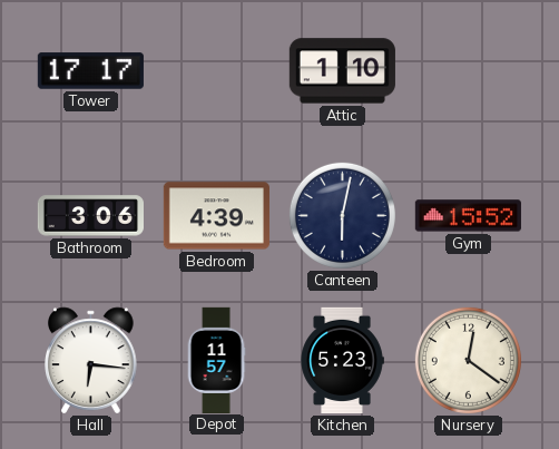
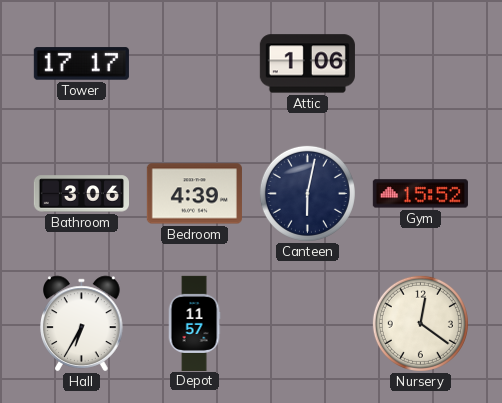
Attic: 1:10 -> 1:06 (307, 64)
Hall: 6:16 -> 6:35 (82, 324)
Kitchen: 5:23 -> none (342, 360)
